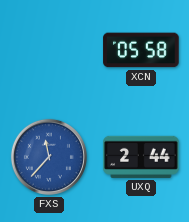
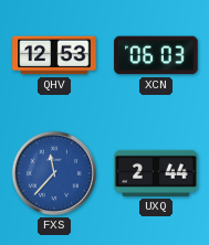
QHV: none -> 12:53 (54, 55)
XCN: 05:58 -> 06:03 (156, 55)
